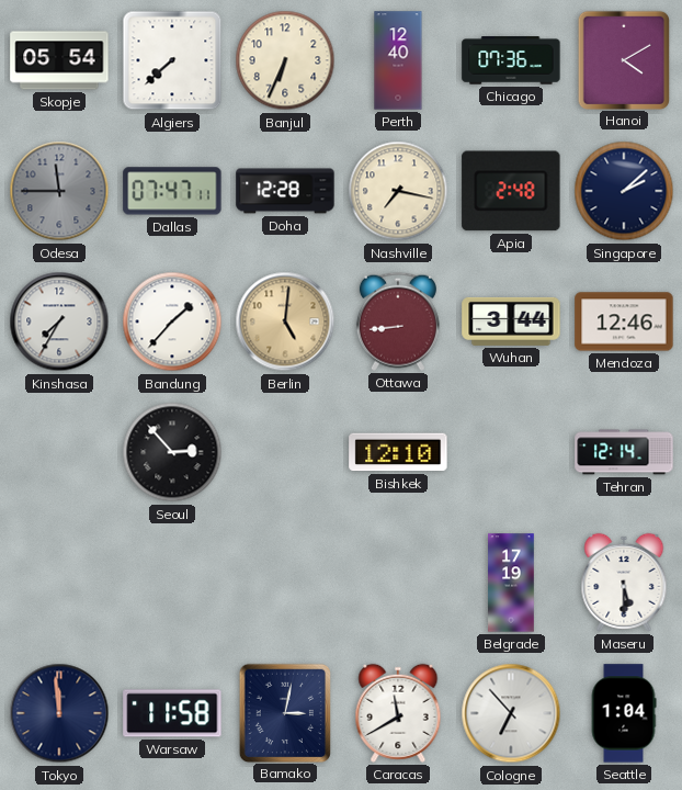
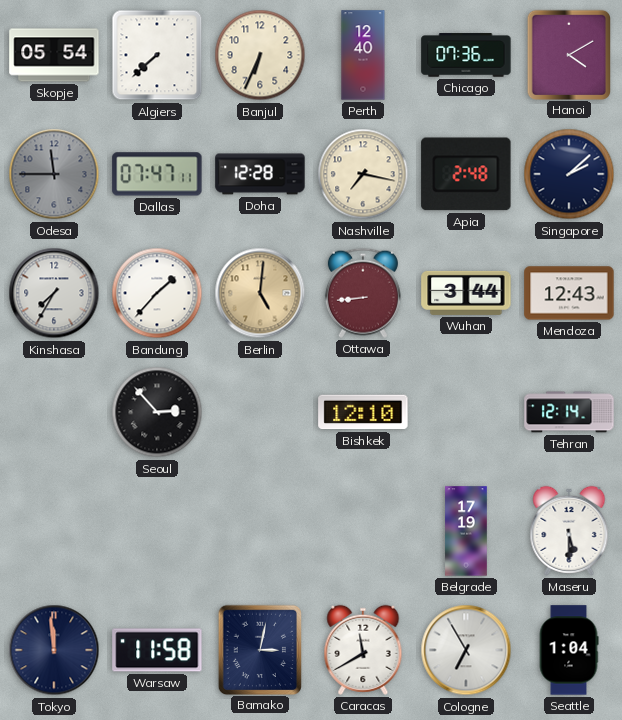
Mendoza: 12:46 -> 12:43 (569, 293)
Cologne: 6:53 -> 6:55 (466, 650)
